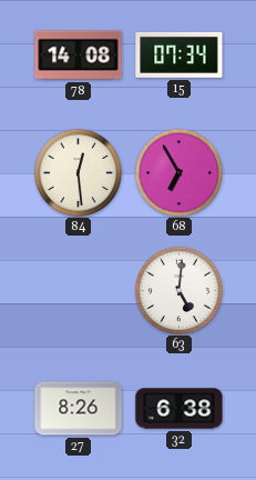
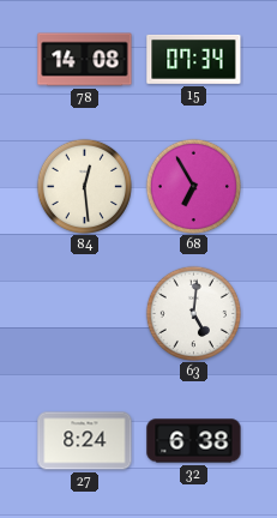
27: 8:26 -> 8:24 (85, 441)
